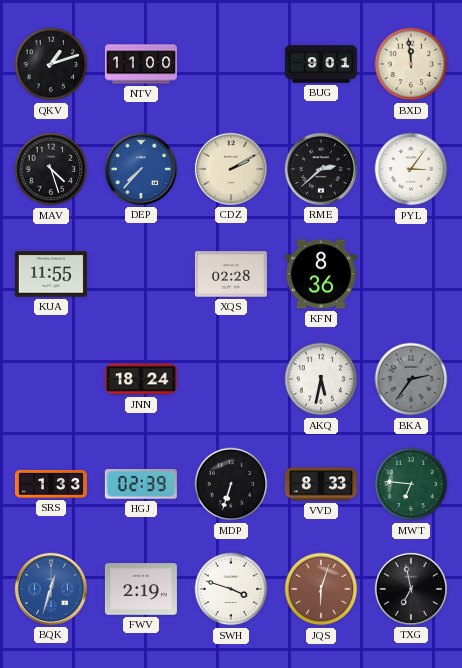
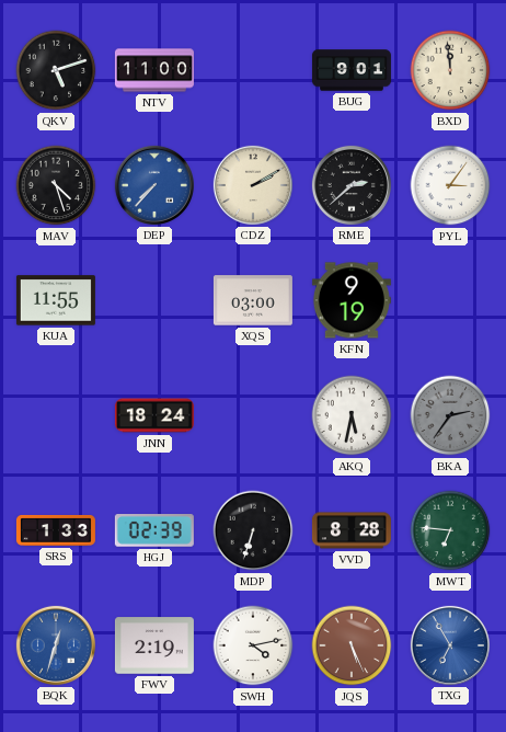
QKV: 1:12 -> 5:12 (56, 70)
XQS: 02:28 -> 03:00 (253, 300)
KFN: 8:36 -> 9:19 (352, 300)
VVD: 8:33 -> 8:28 (352, 530)
SWH: 3:48 -> 4:13 (253, 645)
JQS: 6:03 -> 5:26 (352, 645)
TXG: 6:58 -> 6:55 (450, 645)
TXG dial: black -> blue (450, 645)
